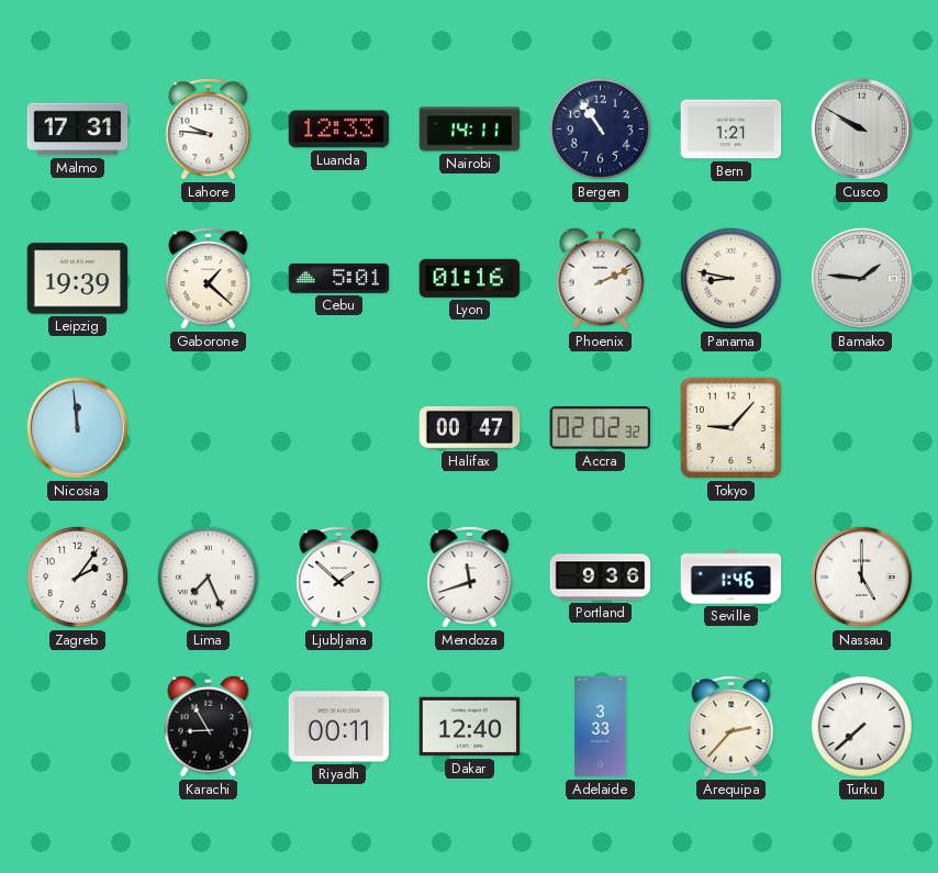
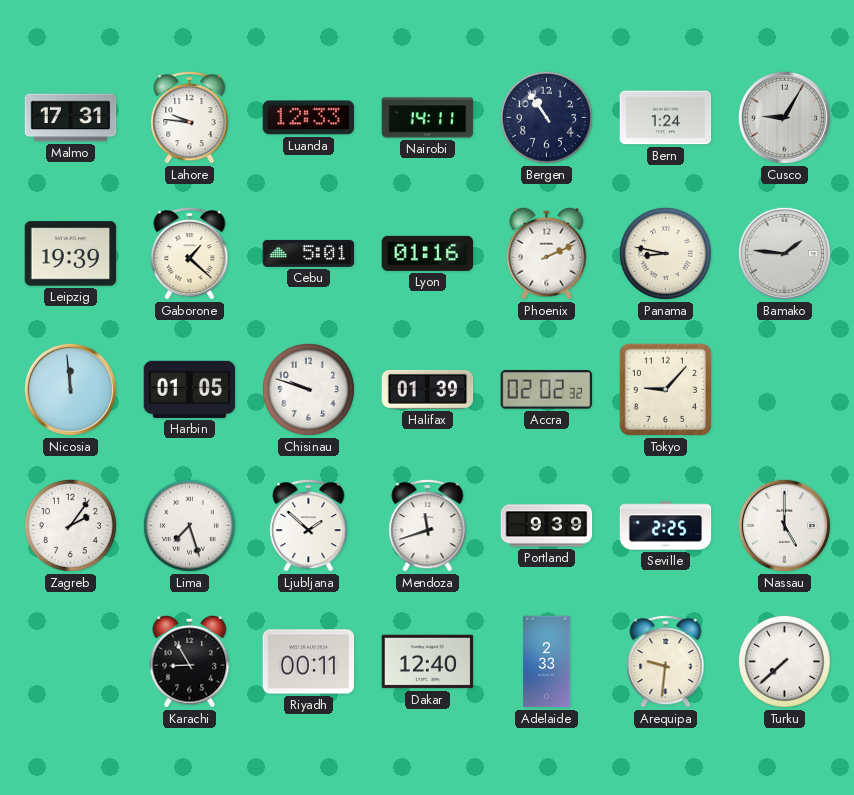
Bern: 1:21 -> 1:24 (666, 118)
Cusco: 9:50 -> 9:05 (784, 117)
Harbin: none -> 01:05 (190, 389)
Chisinau: none -> 9:48 (308, 389)
Halifax: 00:47 -> 01:39 (428, 389)
Lima: 7:26 -> 7:27 (189, 525)
Portland: 9:36 -> 9:39 (547, 526)
Seville: 1:46 -> 2:25 (666, 526)
Adelaide: 3:33 -> 2:33 (547, 662)
Arequipa: 2:37 -> 9:31 (666, 661)
